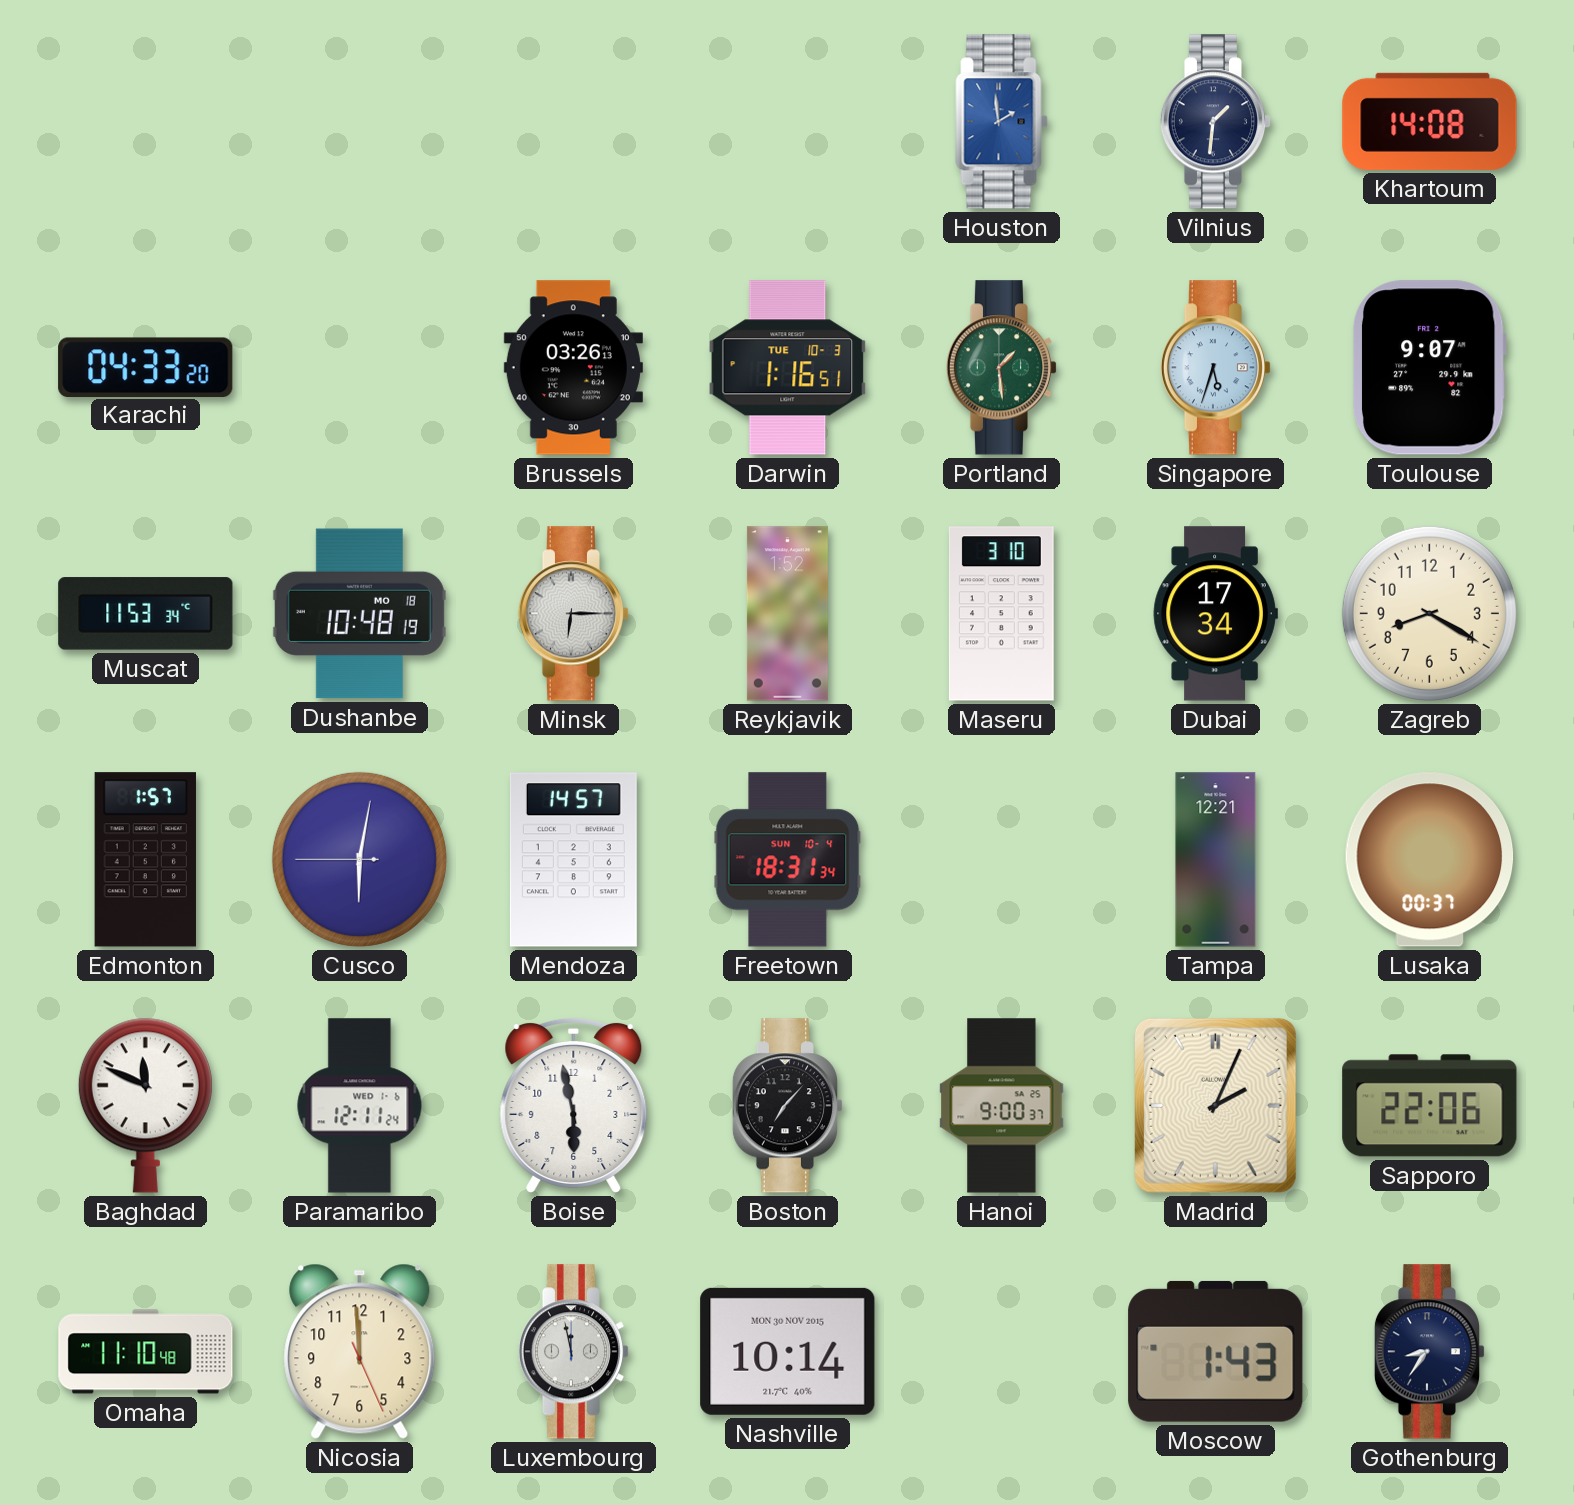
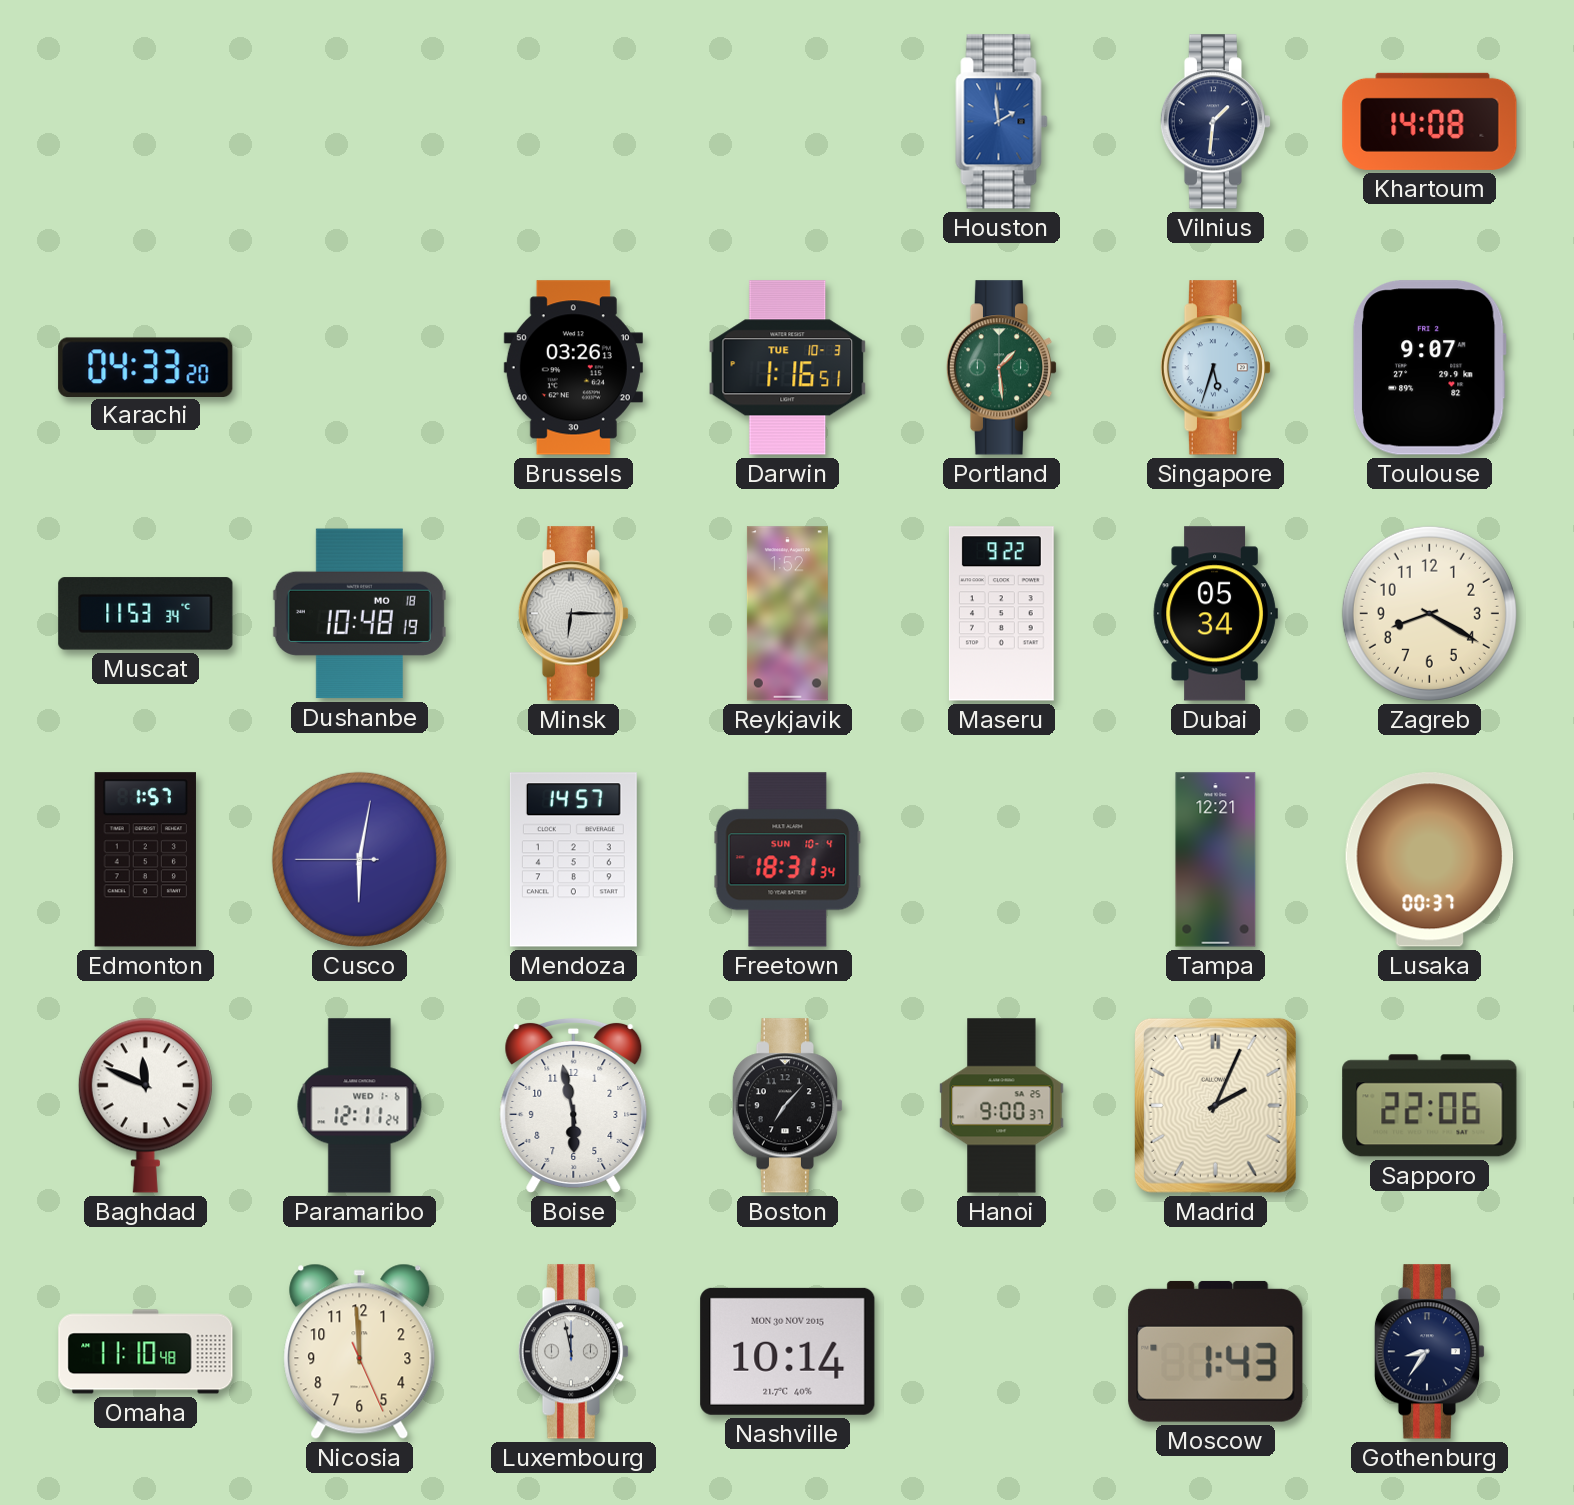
Maseru: 3:10 -> 9:22 (1001, 614)
Dubai: 17:34 -> 05:34 (1215, 614)
